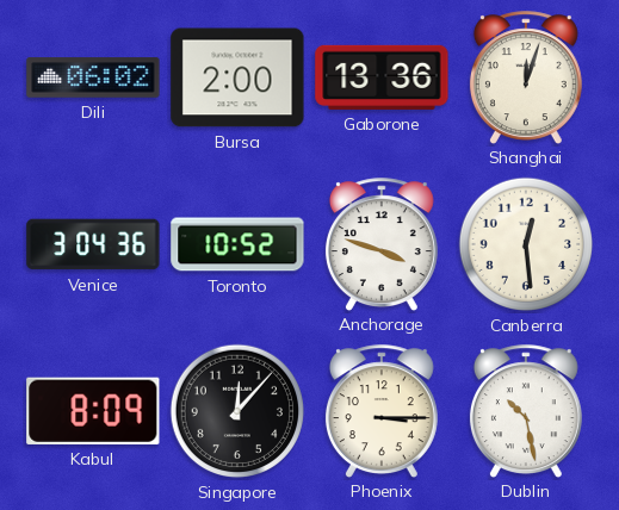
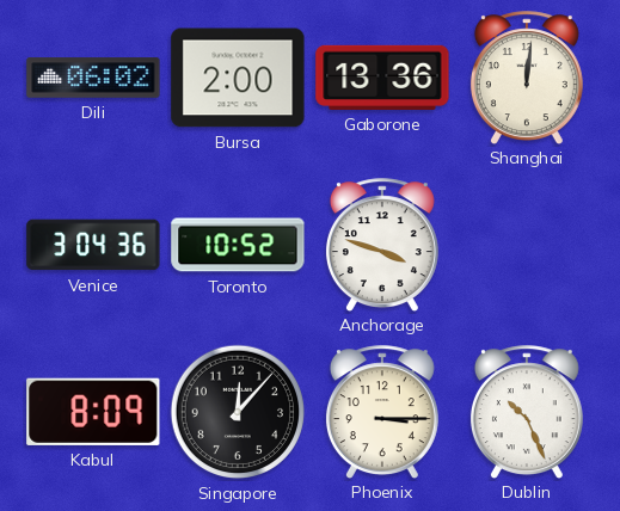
Shanghai: 12:03 -> 12:01 (527, 78)
Canberra: 12:29 -> none (526, 244)
Dublin: 10:28 -> 10:26 (527, 412)
